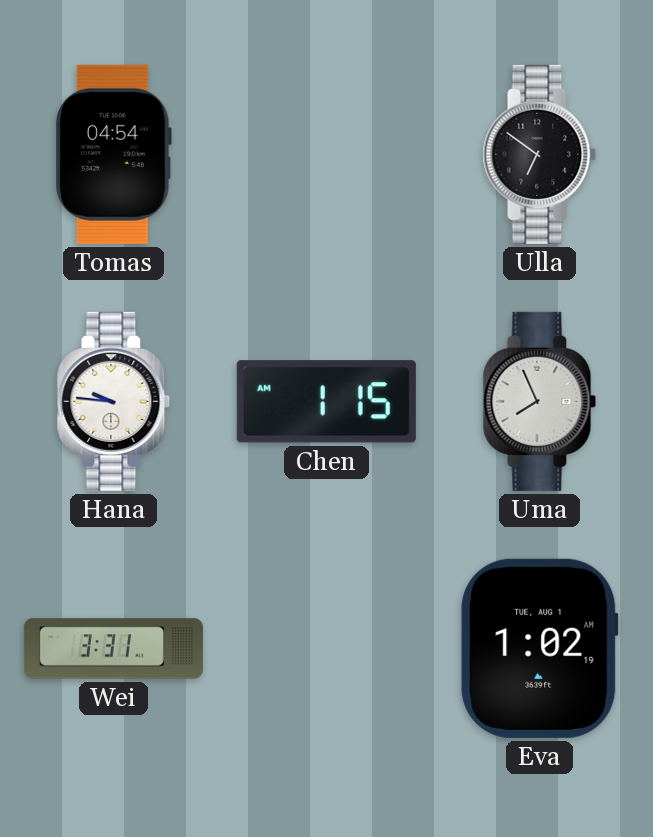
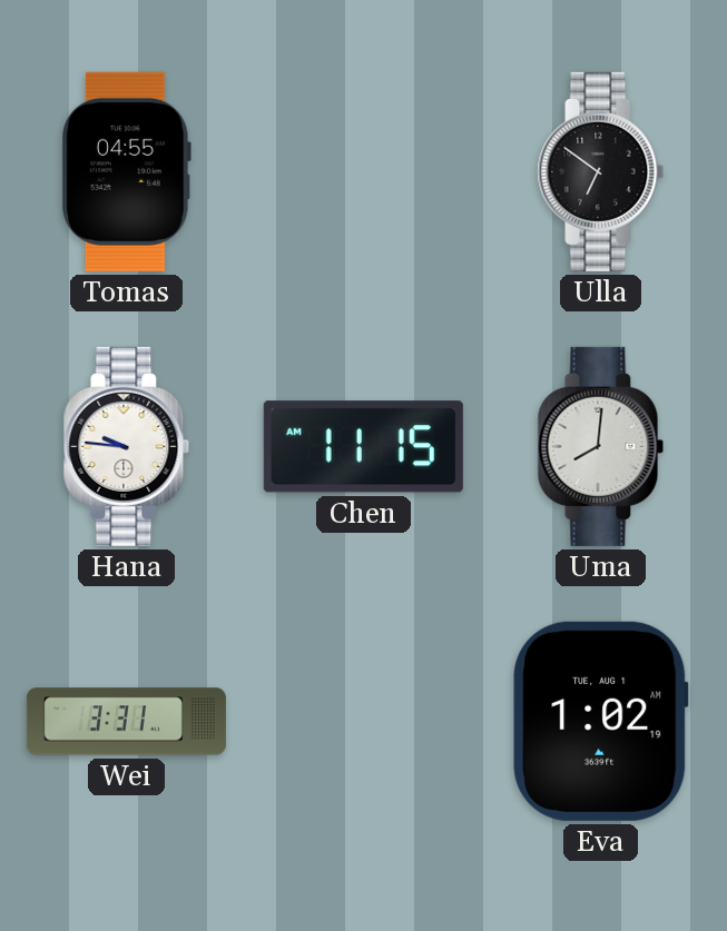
Tomas: 04:54 -> 04:55 (126, 171)
Chen: 1:15 -> 11:15 (363, 447)
Uma: 7:56 -> 8:01 (601, 446)
